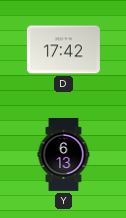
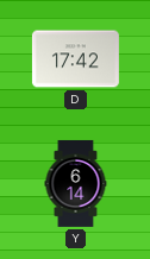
Y: 6:13 -> 6:14 (76, 183)
